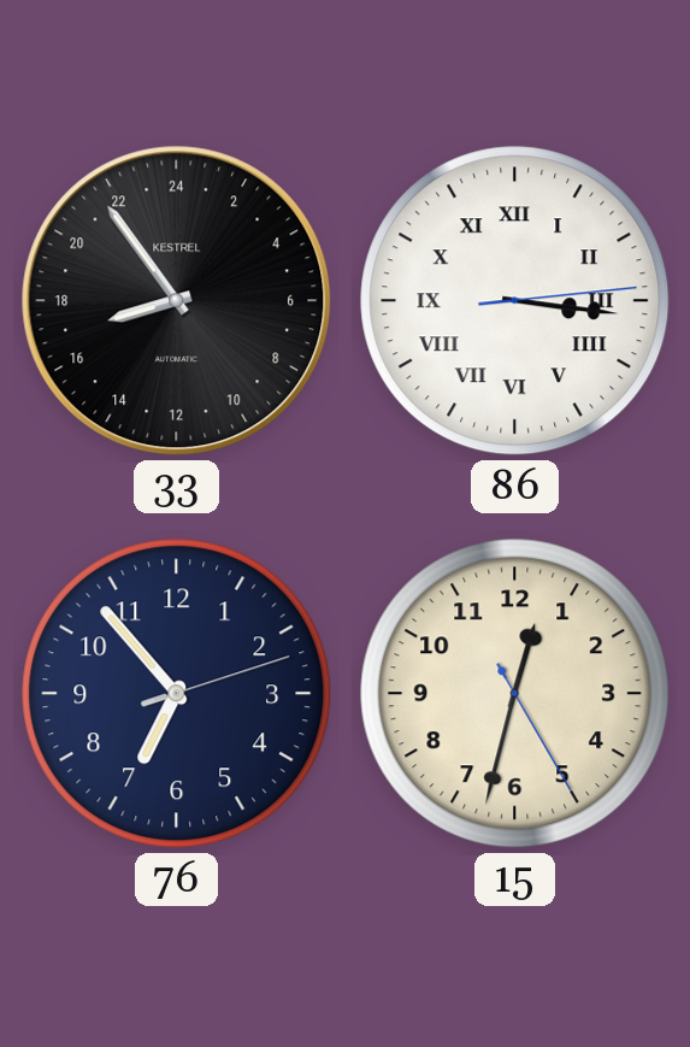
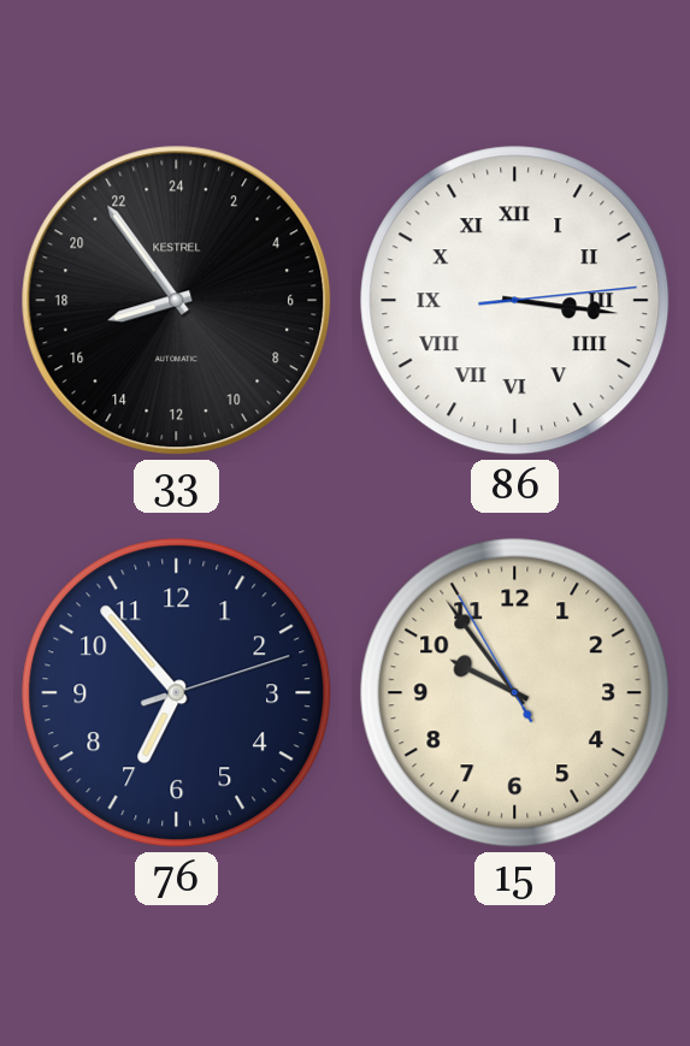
15: 12:32 -> 9:53 (515, 693)
